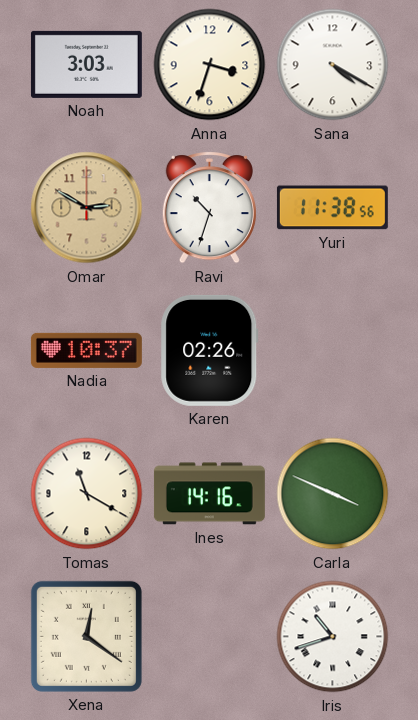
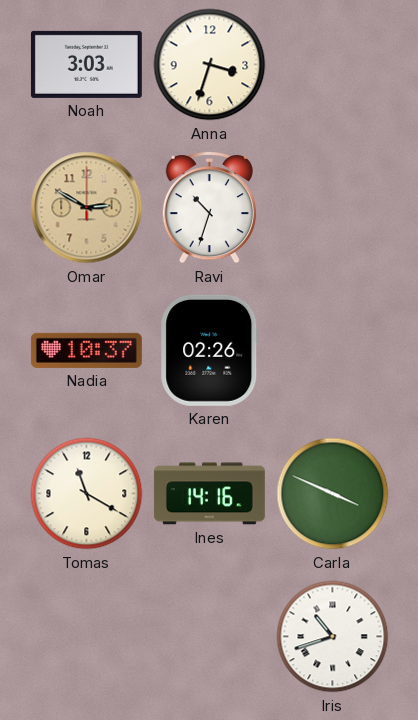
Sana: 4:20 -> none (333, 65)
Yuri: 11:38 -> none (332, 208)
Xena: 12:21 -> none (86, 636)
